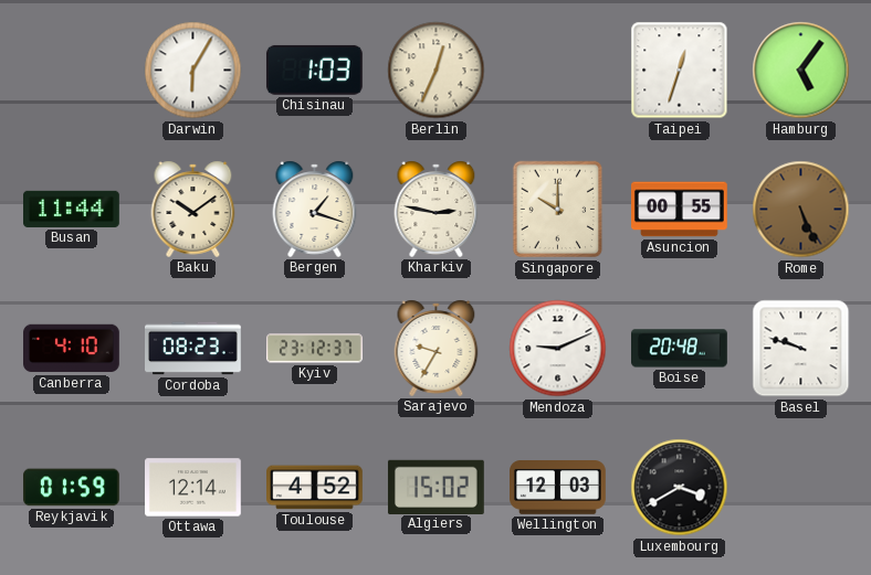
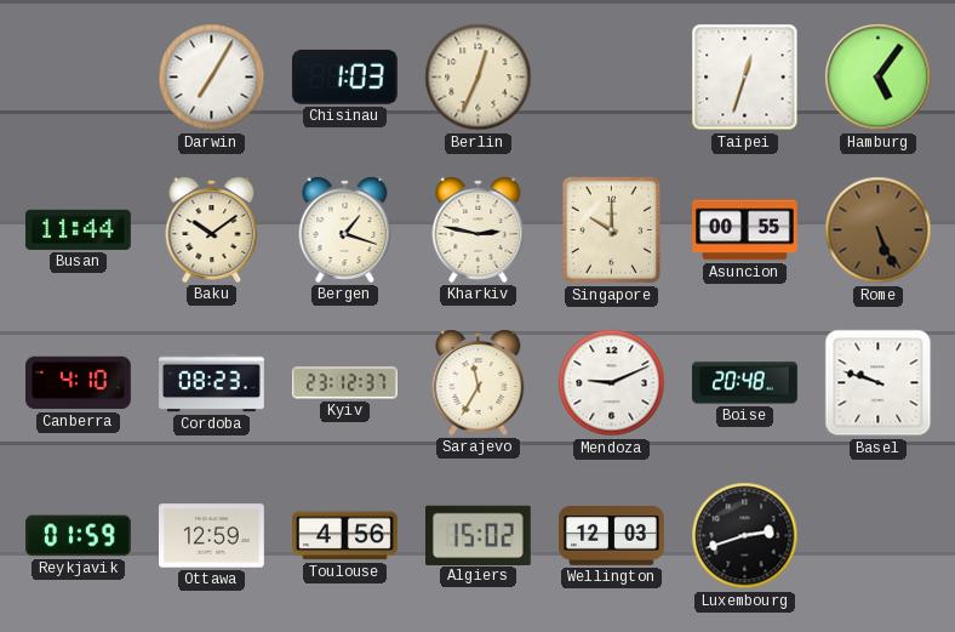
Darwin: 6:05 -> 7:05 (212, 78)
Sarajevo: 9:35 -> 11:35 (479, 382)
Ottawa: 12:14 -> 12:59 (212, 536)
Toulouse: 4:52 -> 4:56 (345, 536)
Luxembourg: 3:40 -> 2:42 (745, 536)
